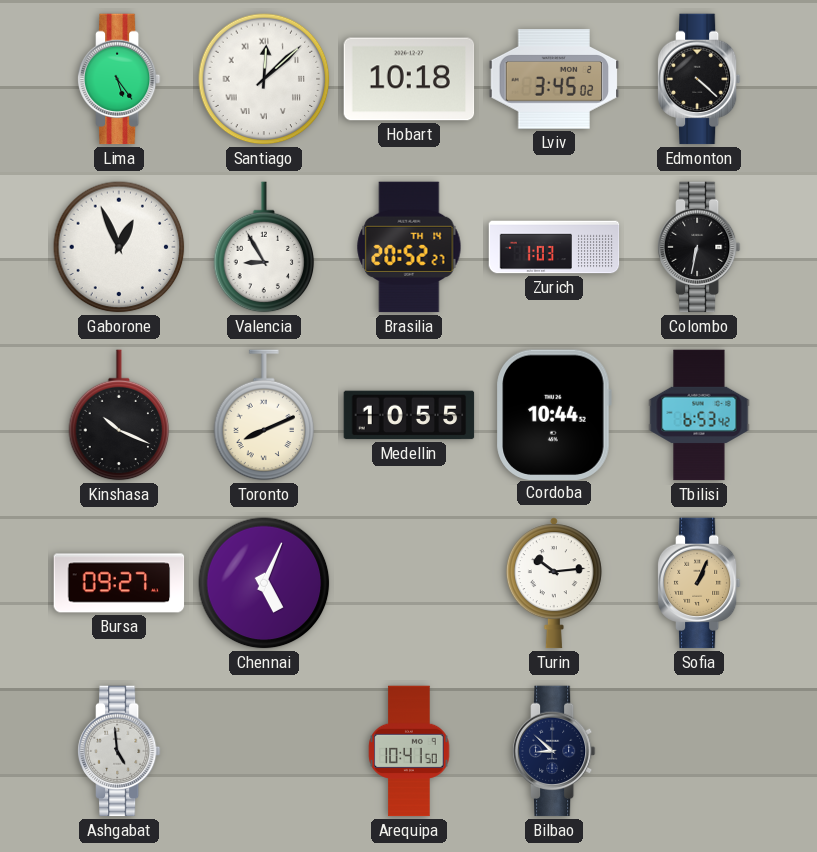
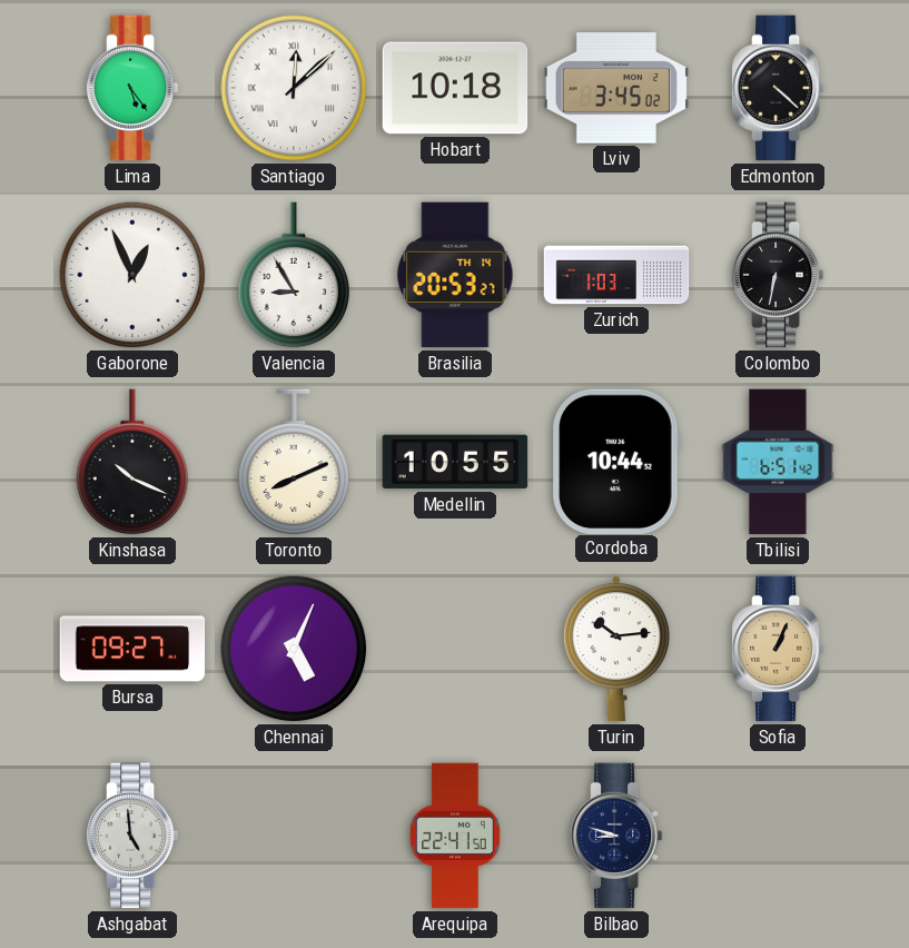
Brasilia: 20:52 -> 20:53 (455, 275)
Tbilisi: 6:53 -> 6:51 (778, 462)
Arequipa: 10:41 -> 22:41 (455, 836)
Bilbao: 8:52 -> 8:48 (616, 836)
